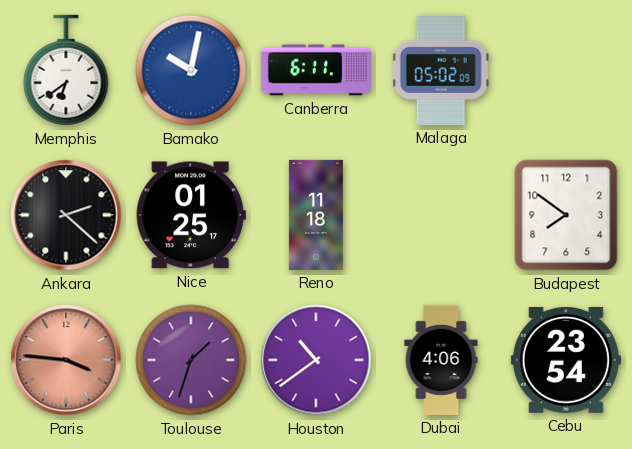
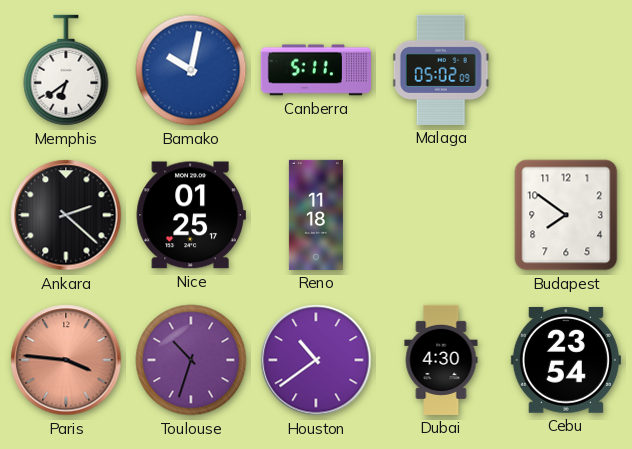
Canberra: 6:11 -> 5:11 (316, 70)
Toulouse: 1:33 -> 10:33 (191, 360)
Dubai: 4:06 -> 4:30 (441, 360)
